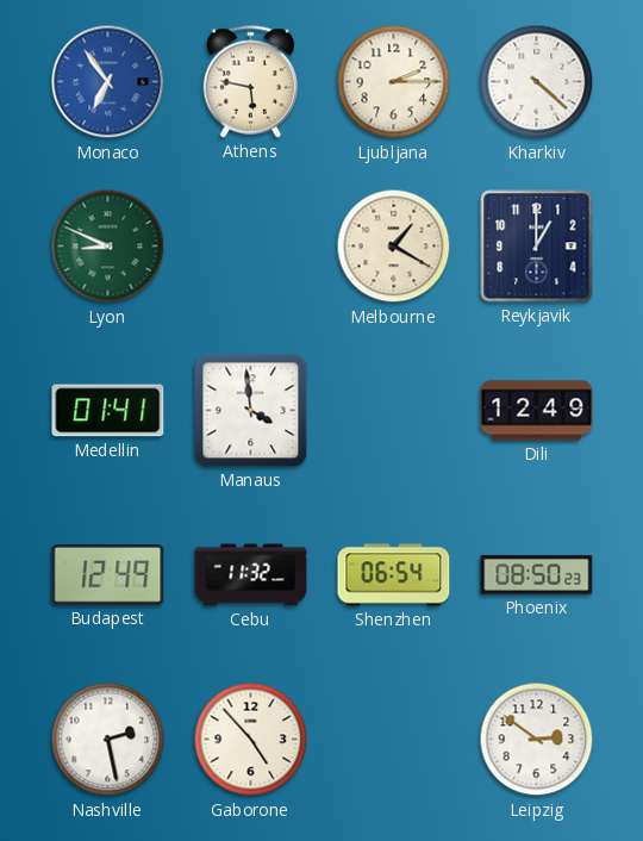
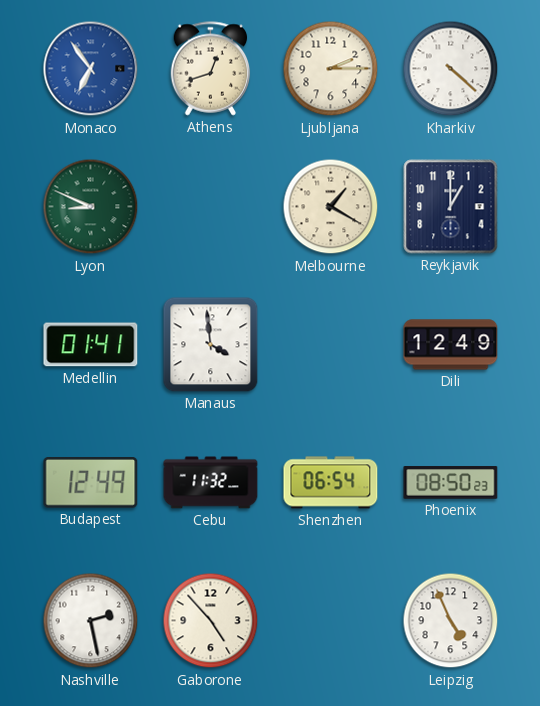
Athens: 5:47 -> 12:42 (211, 69)
Leipzig: 2:51 -> 4:56 (451, 621)
